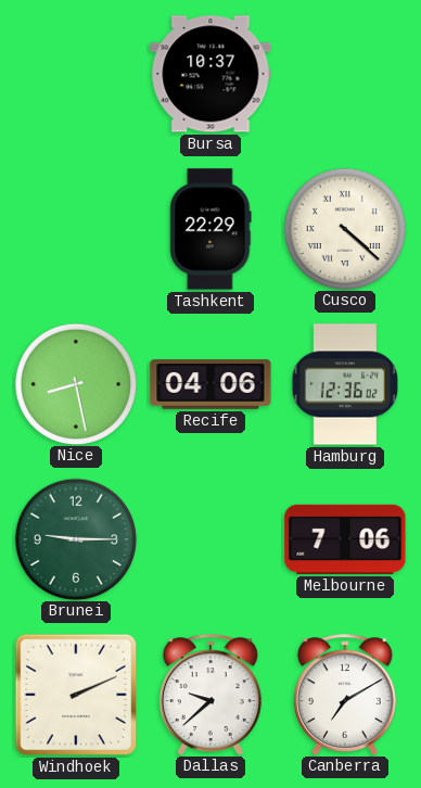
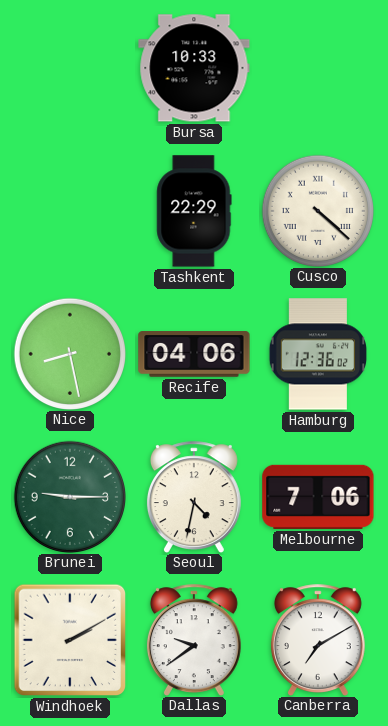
Bursa: 10:37 -> 10:33 (194, 68)
Seoul: none -> 4:32 (194, 497)
Windhoek: 2:11 -> 2:10 (70, 640)
Dallas: 9:38 -> 9:39 (194, 640)
